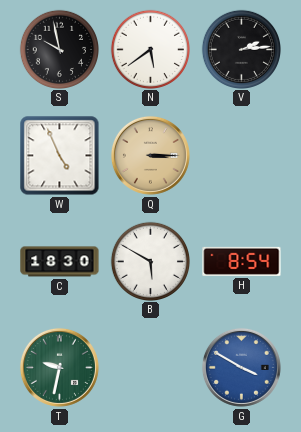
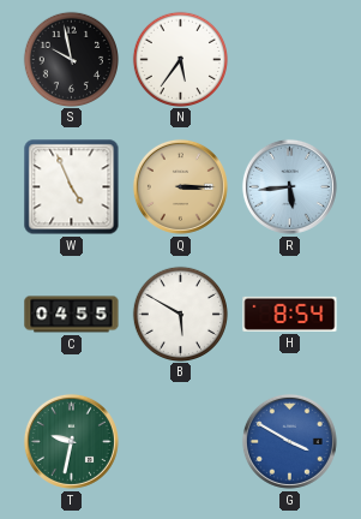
N: 5:39 -> 5:36 (180, 59)
V: 2:14 -> none (241, 49)
R: none -> 5:44 (289, 186)
C: 18:30 -> 04:55 (72, 315)
